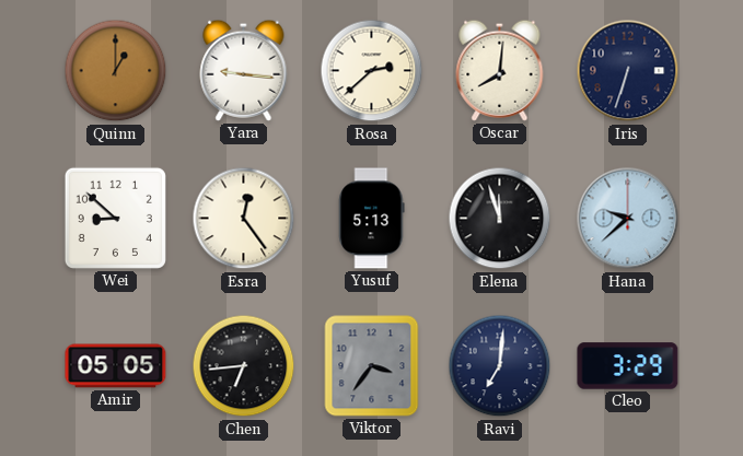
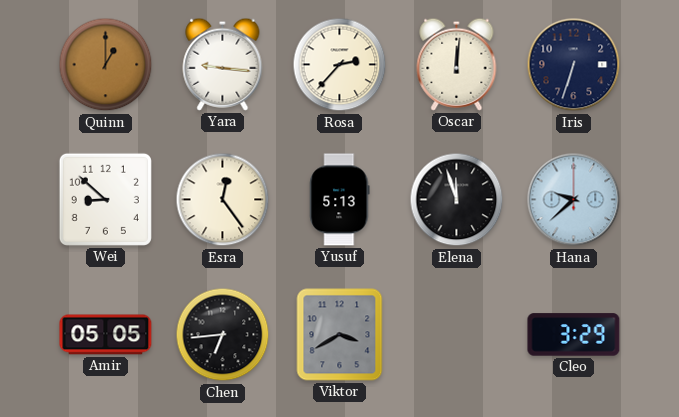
Rosa: 2:38 -> 2:37 (340, 65)
Oscar: 8:01 -> 12:01 (457, 64)
Viktor: 3:36 -> 3:40 (340, 335)
Ravi: 7:01 -> none (500, 366)
